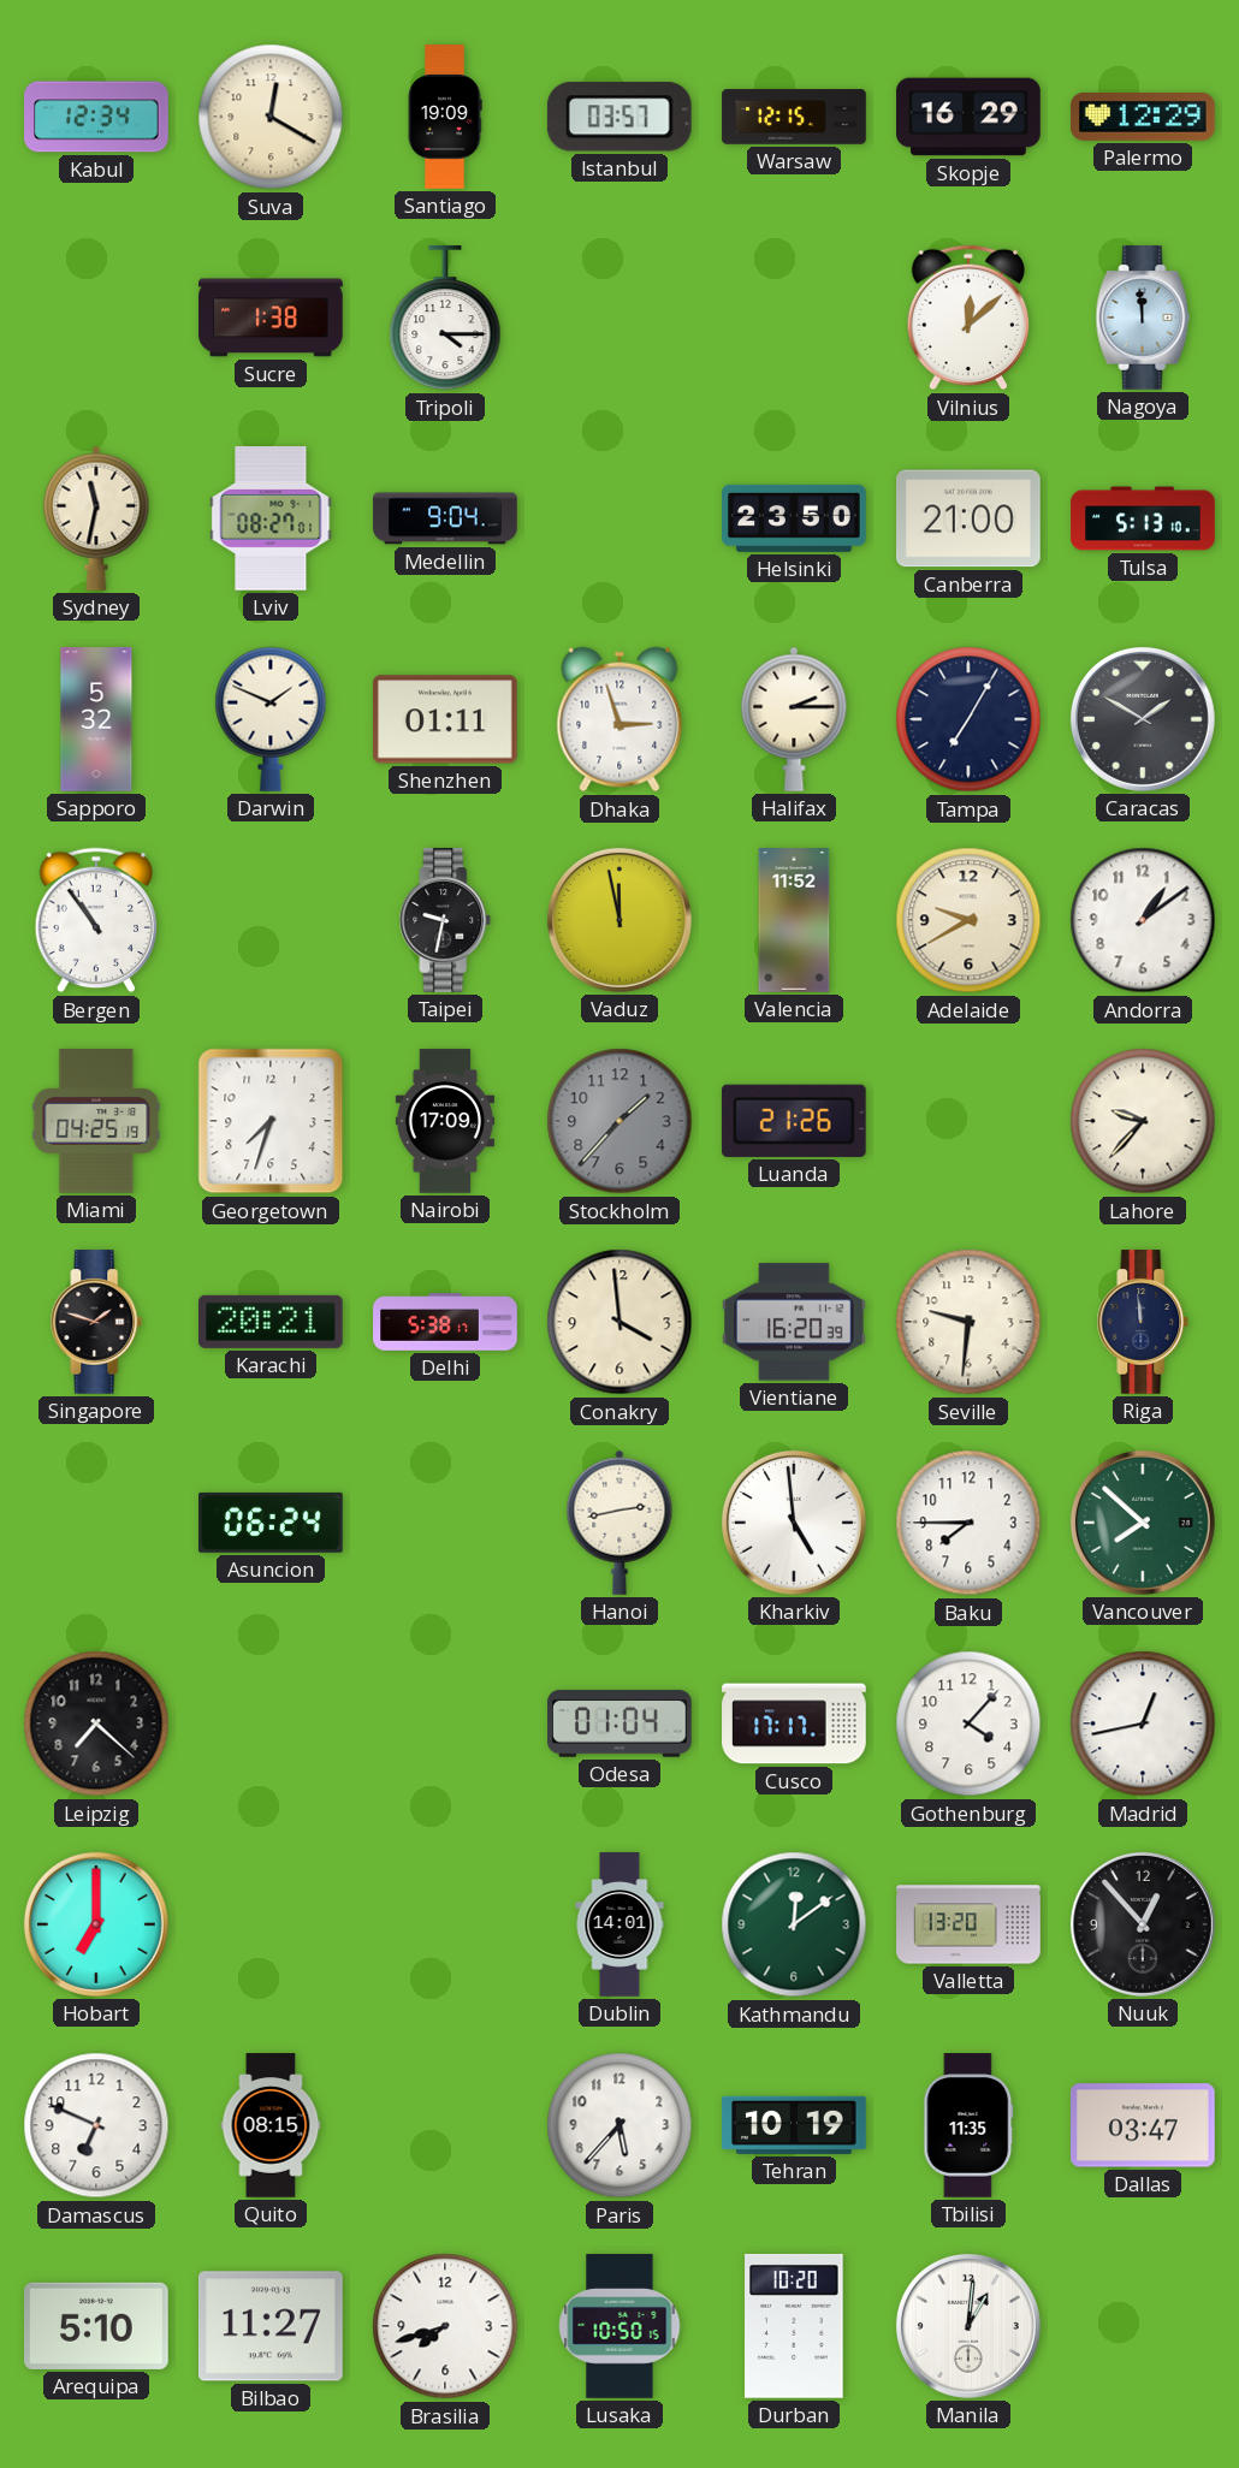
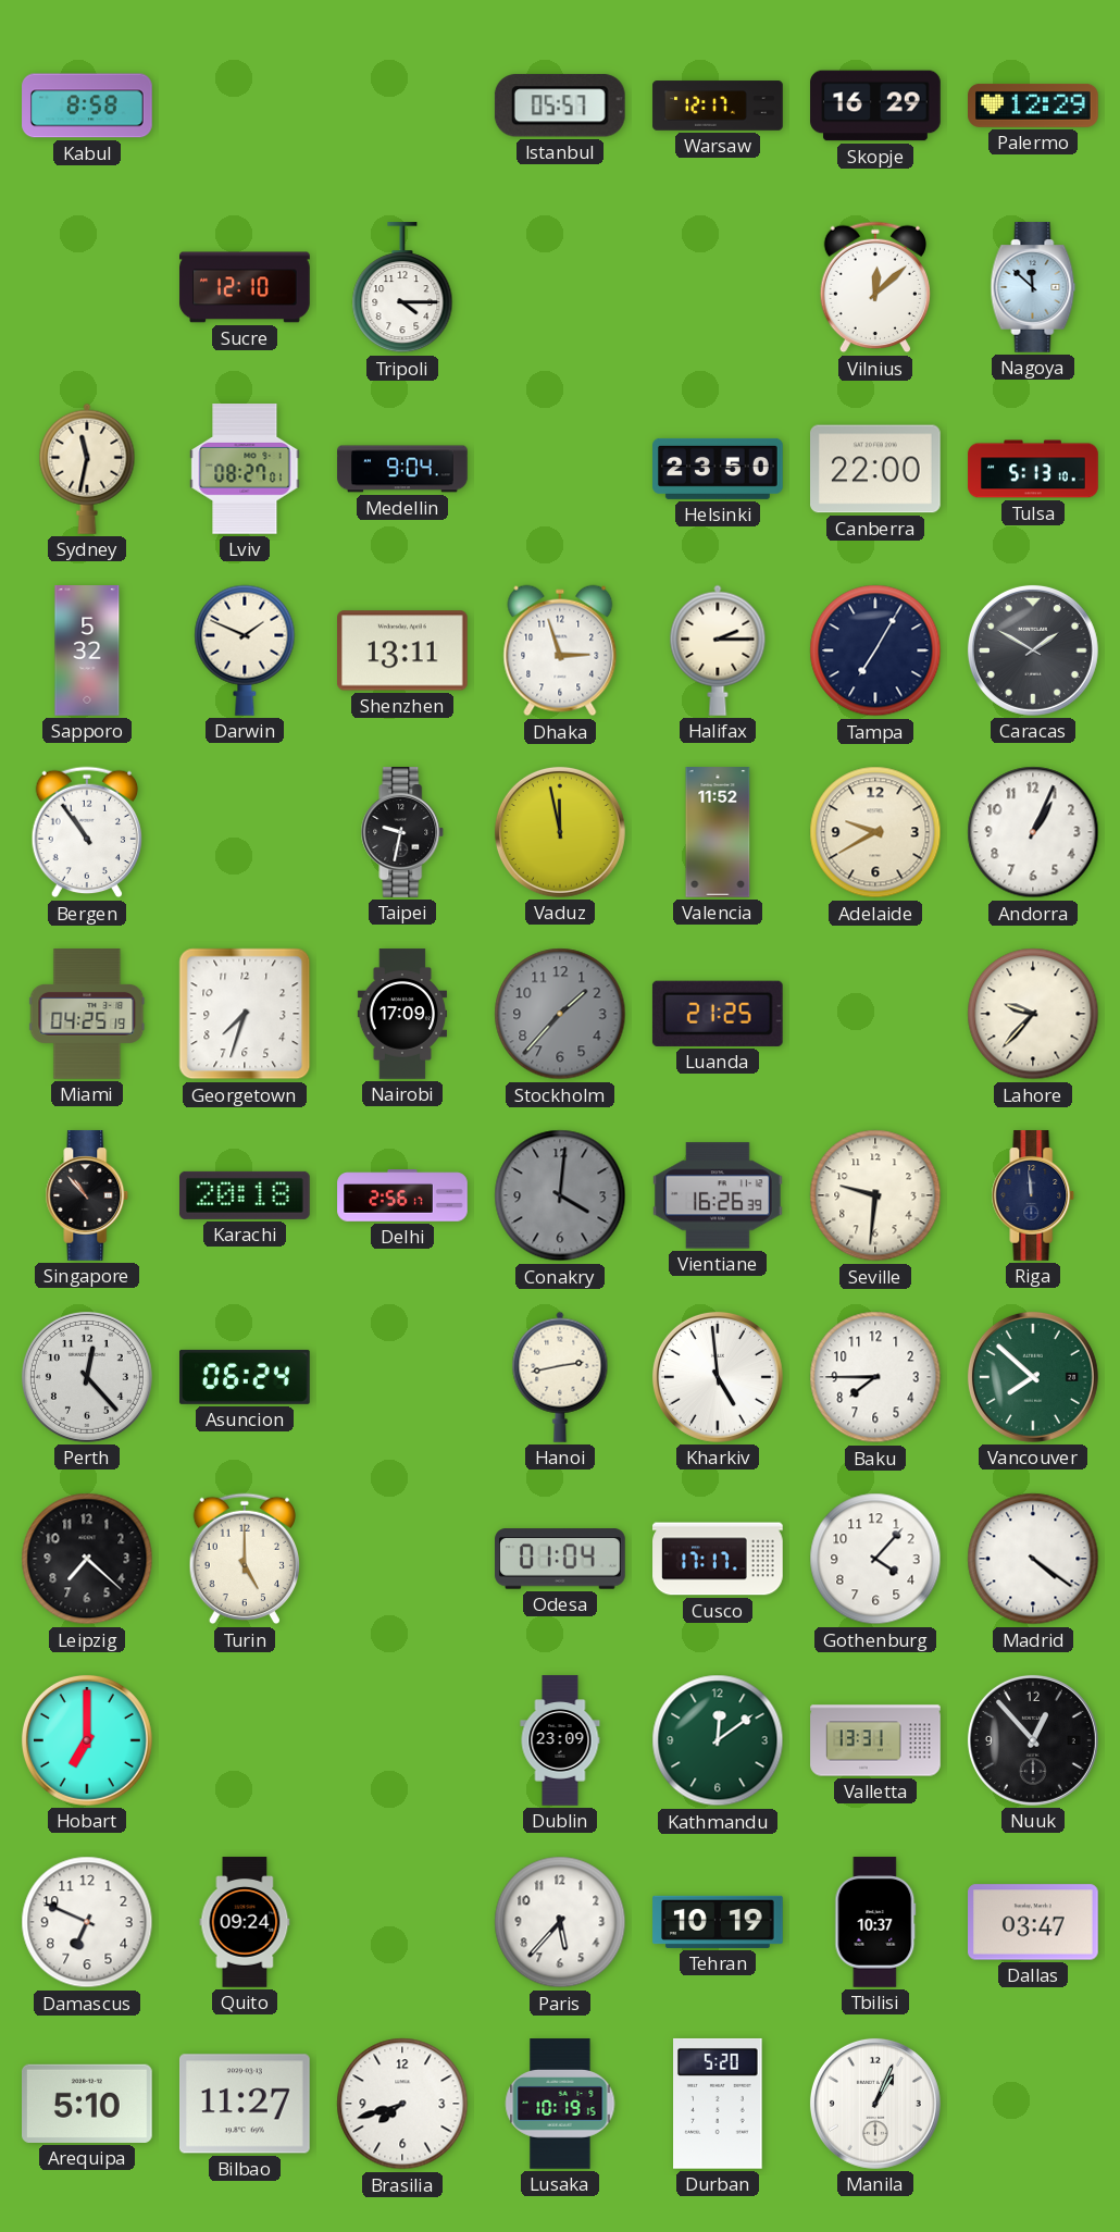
Kabul: 12:34 -> 8:58 (87, 106)
Suva: 12:20 -> none (271, 117)
Santiago: 19:09 -> none (445, 117)
Istanbul: 03:57 -> 05:57 (560, 106)
Warsaw: 12:15 -> 12:17 (718, 106)
Sucre: 1:38 -> 12:10 (245, 287)
Nagoya: 11:59 -> 11:52 (1033, 287)
Canberra: 21:00 -> 22:00 (876, 469)
Shenzhen: 01:11 -> 13:11 (403, 650)
Andorra: 1:09 -> 1:04 (1033, 832)
Luanda: 21:26 -> 21:25 (718, 1014)
Singapore: 1:48 -> 10:53 (87, 1195)
Karachi: 20:21 -> 20:18 (246, 1195)
Delhi: 5:38 -> 2:56 (402, 1195)
Conakry: 3:59 -> 4:01 (560, 1195)
Conakry dial: cream -> grey (560, 1195)
Vientiane: 16:20 -> 16:26 (719, 1195)
Perth: none -> 12:23 (87, 1377)
Turin: none -> 5:00 (245, 1559)
Madrid: 12:43 -> 4:21 (1033, 1559)
Dublin: 14:01 -> 23:09 (560, 1740)
Valletta: 13:20 -> 13:31 (875, 1740)
Quito: 08:15 -> 09:24 (245, 1922)
Tbilisi: 11:35 -> 10:37 (875, 1922)
Lusaka: 10:50 -> 10:19 (560, 2104)
Durban: 10:20 -> 5:20 (718, 2104)
Manila: 1:01 -> 1:04 (875, 2104)
